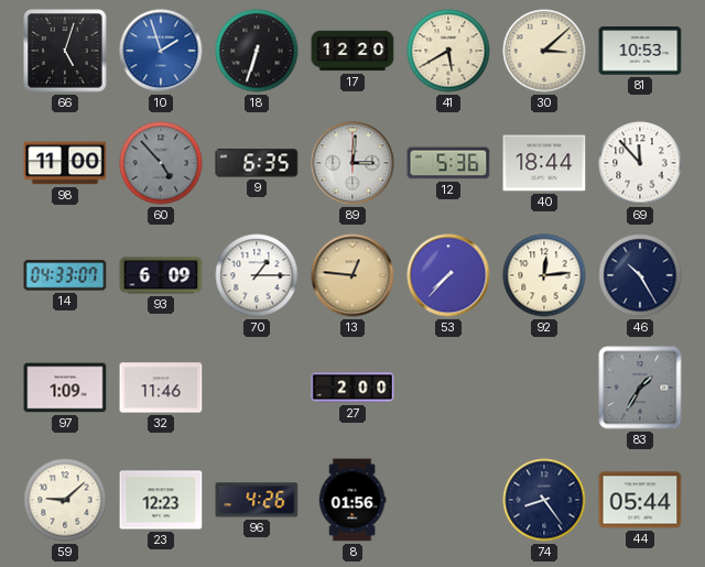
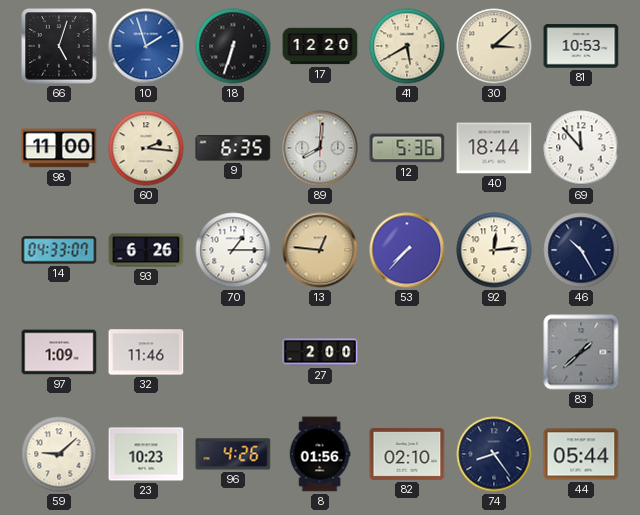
60: 4:53 -> 2:16 (146, 148)
60 dial: grey -> cream (146, 148)
89: 3:01 -> 8:01 (320, 148)
93: 6:09 -> 6:26 (146, 250)
83: 1:35 -> 1:38 (581, 352)
23: 12:23 -> 10:23 (146, 454)
82: none -> 02:10 (407, 454)
